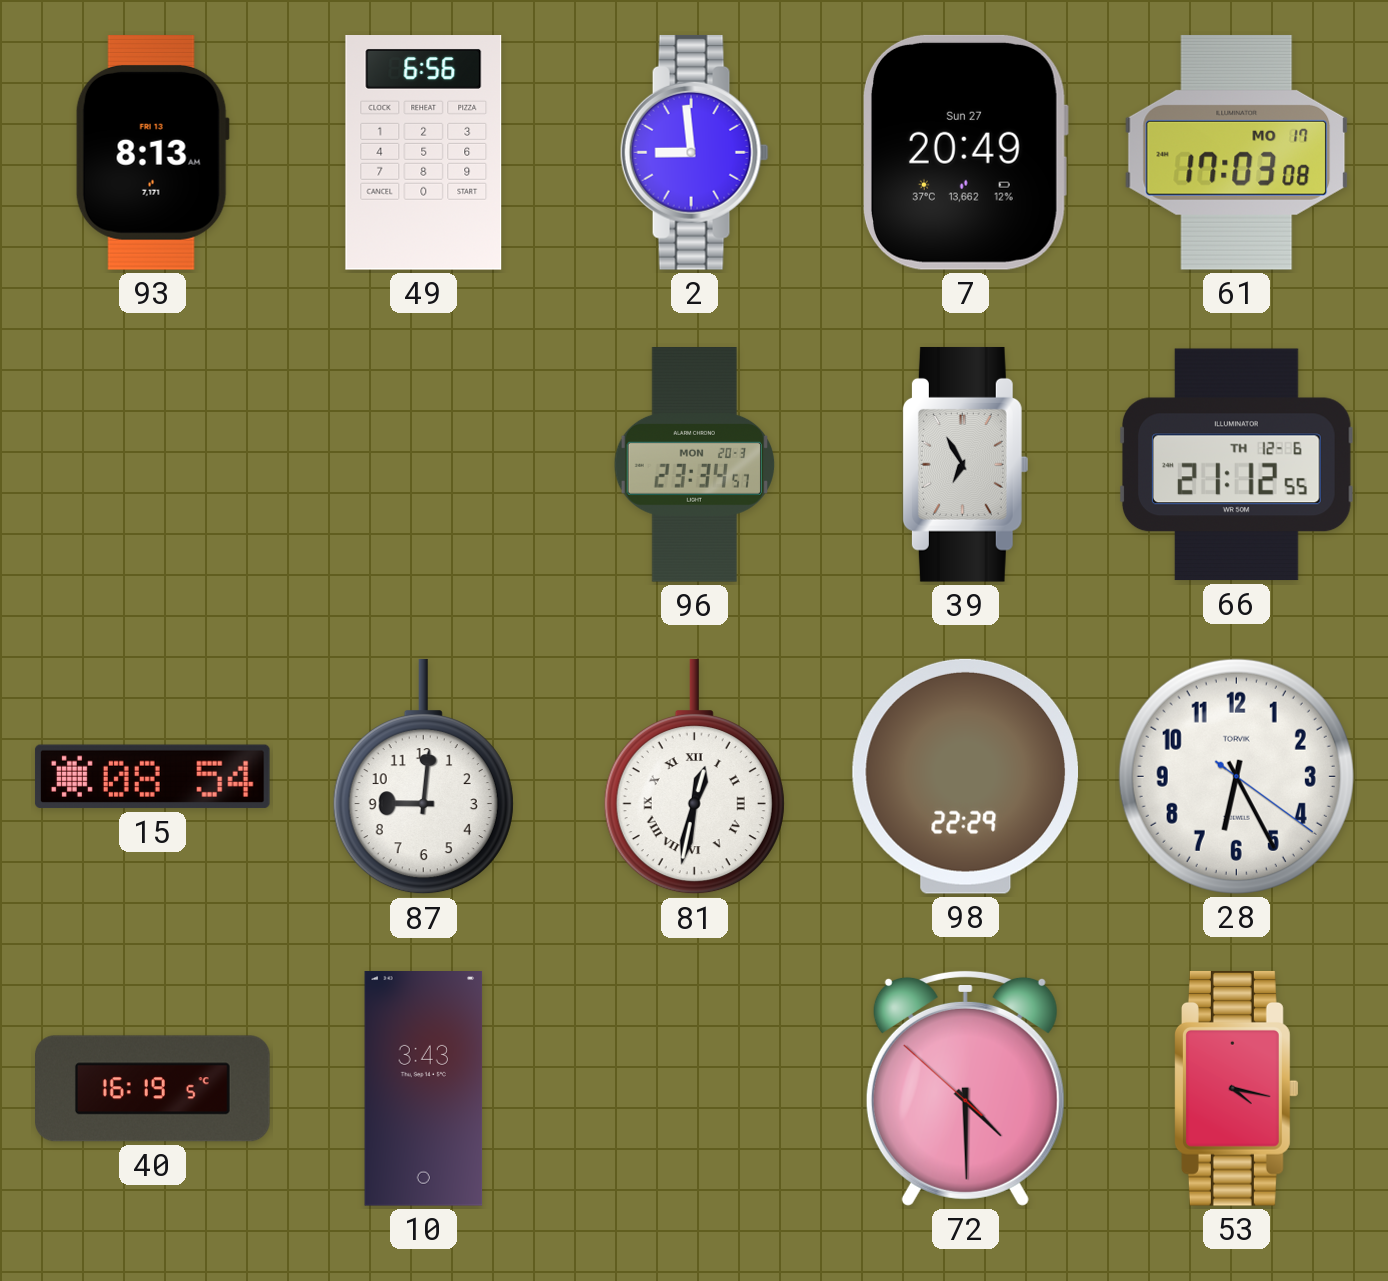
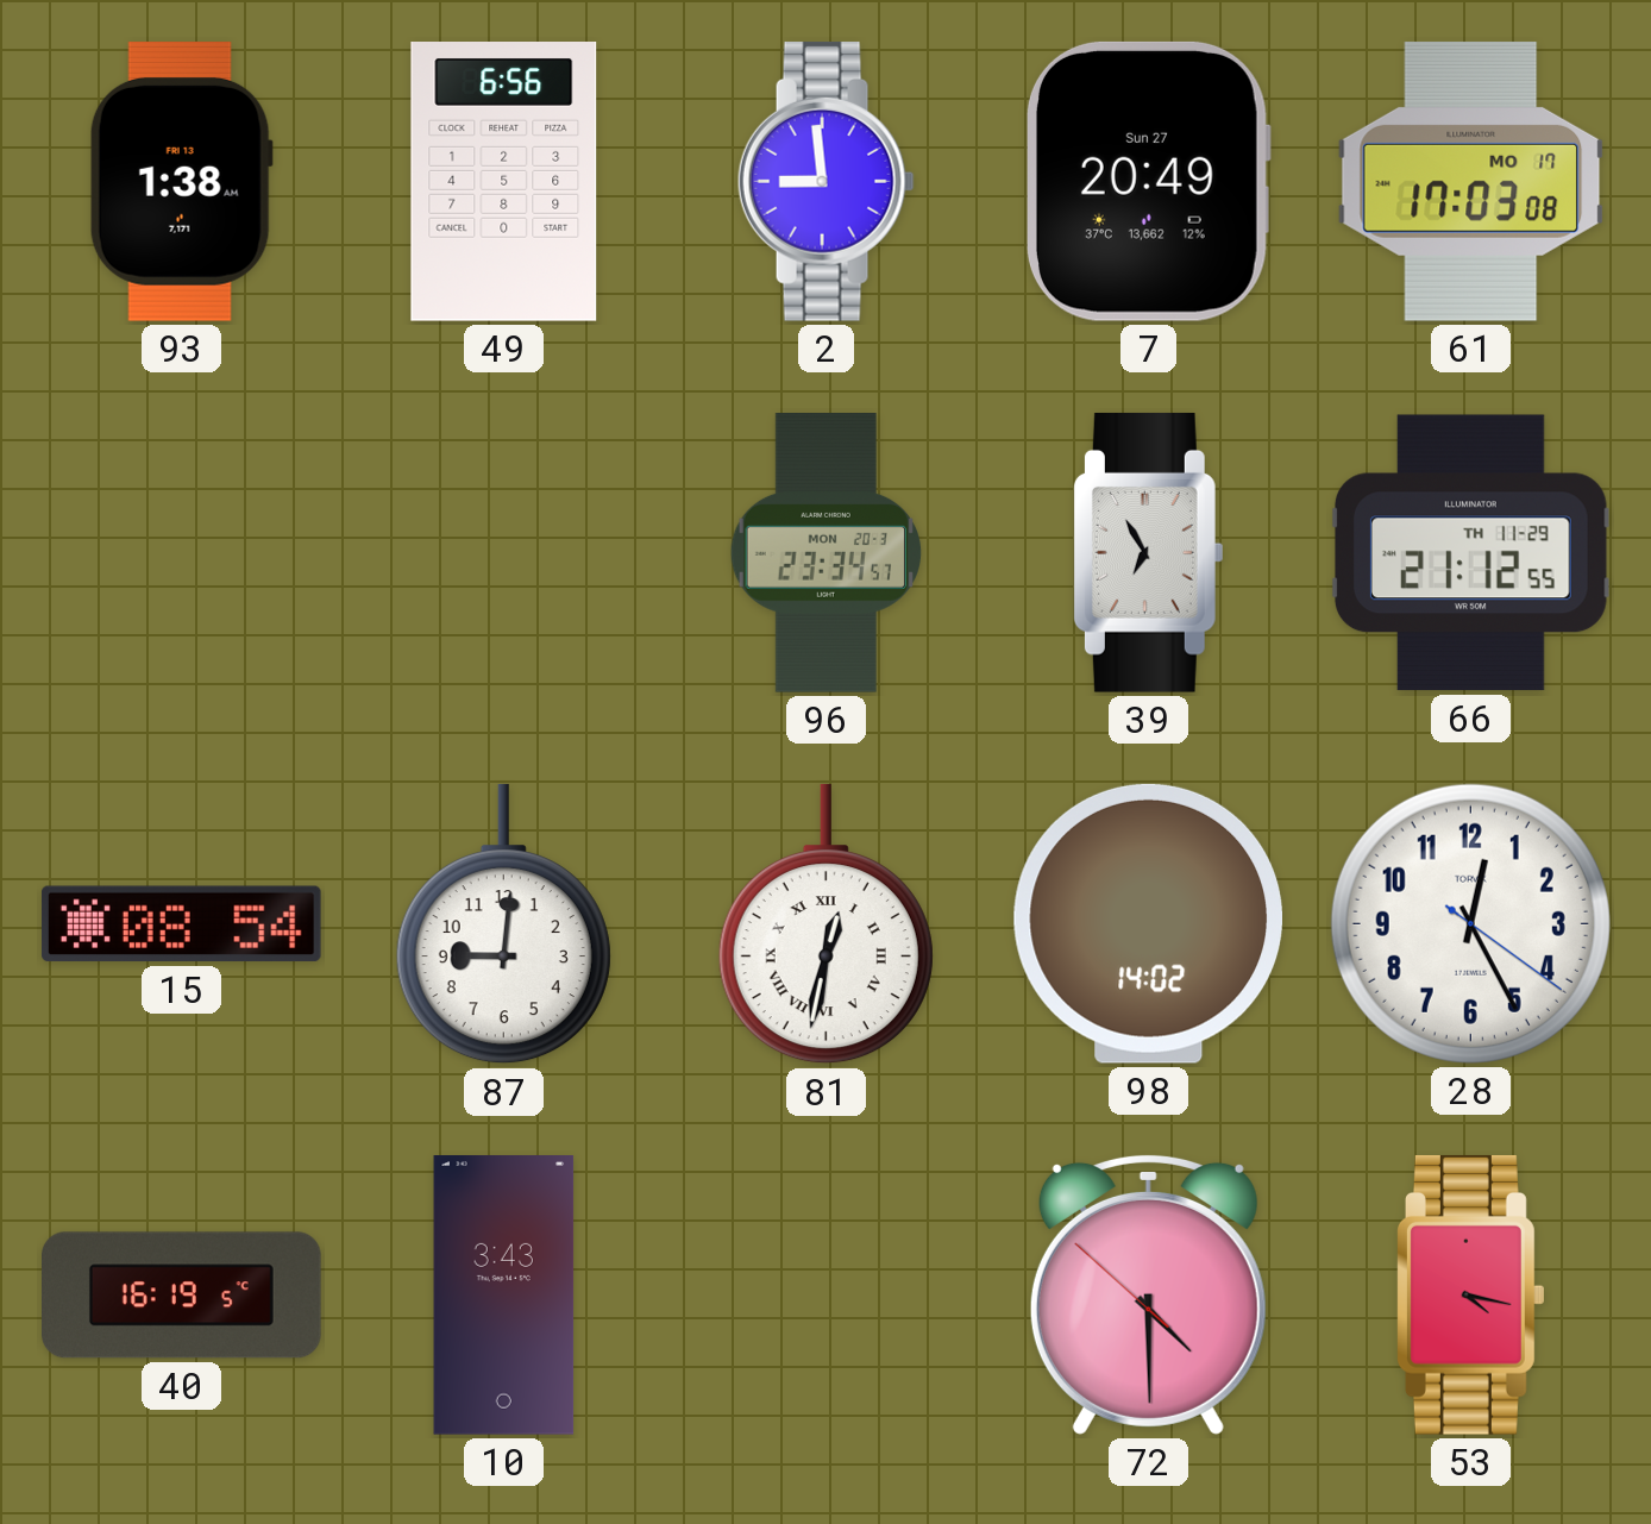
93: 8:13 -> 1:38 (181, 181)
66 date: TH 12-6 -> TH 11-29 (1471, 553)
98: 22:29 -> 14:02 (1148, 923)
28: 6:25 -> 12:25 (1470, 923)
